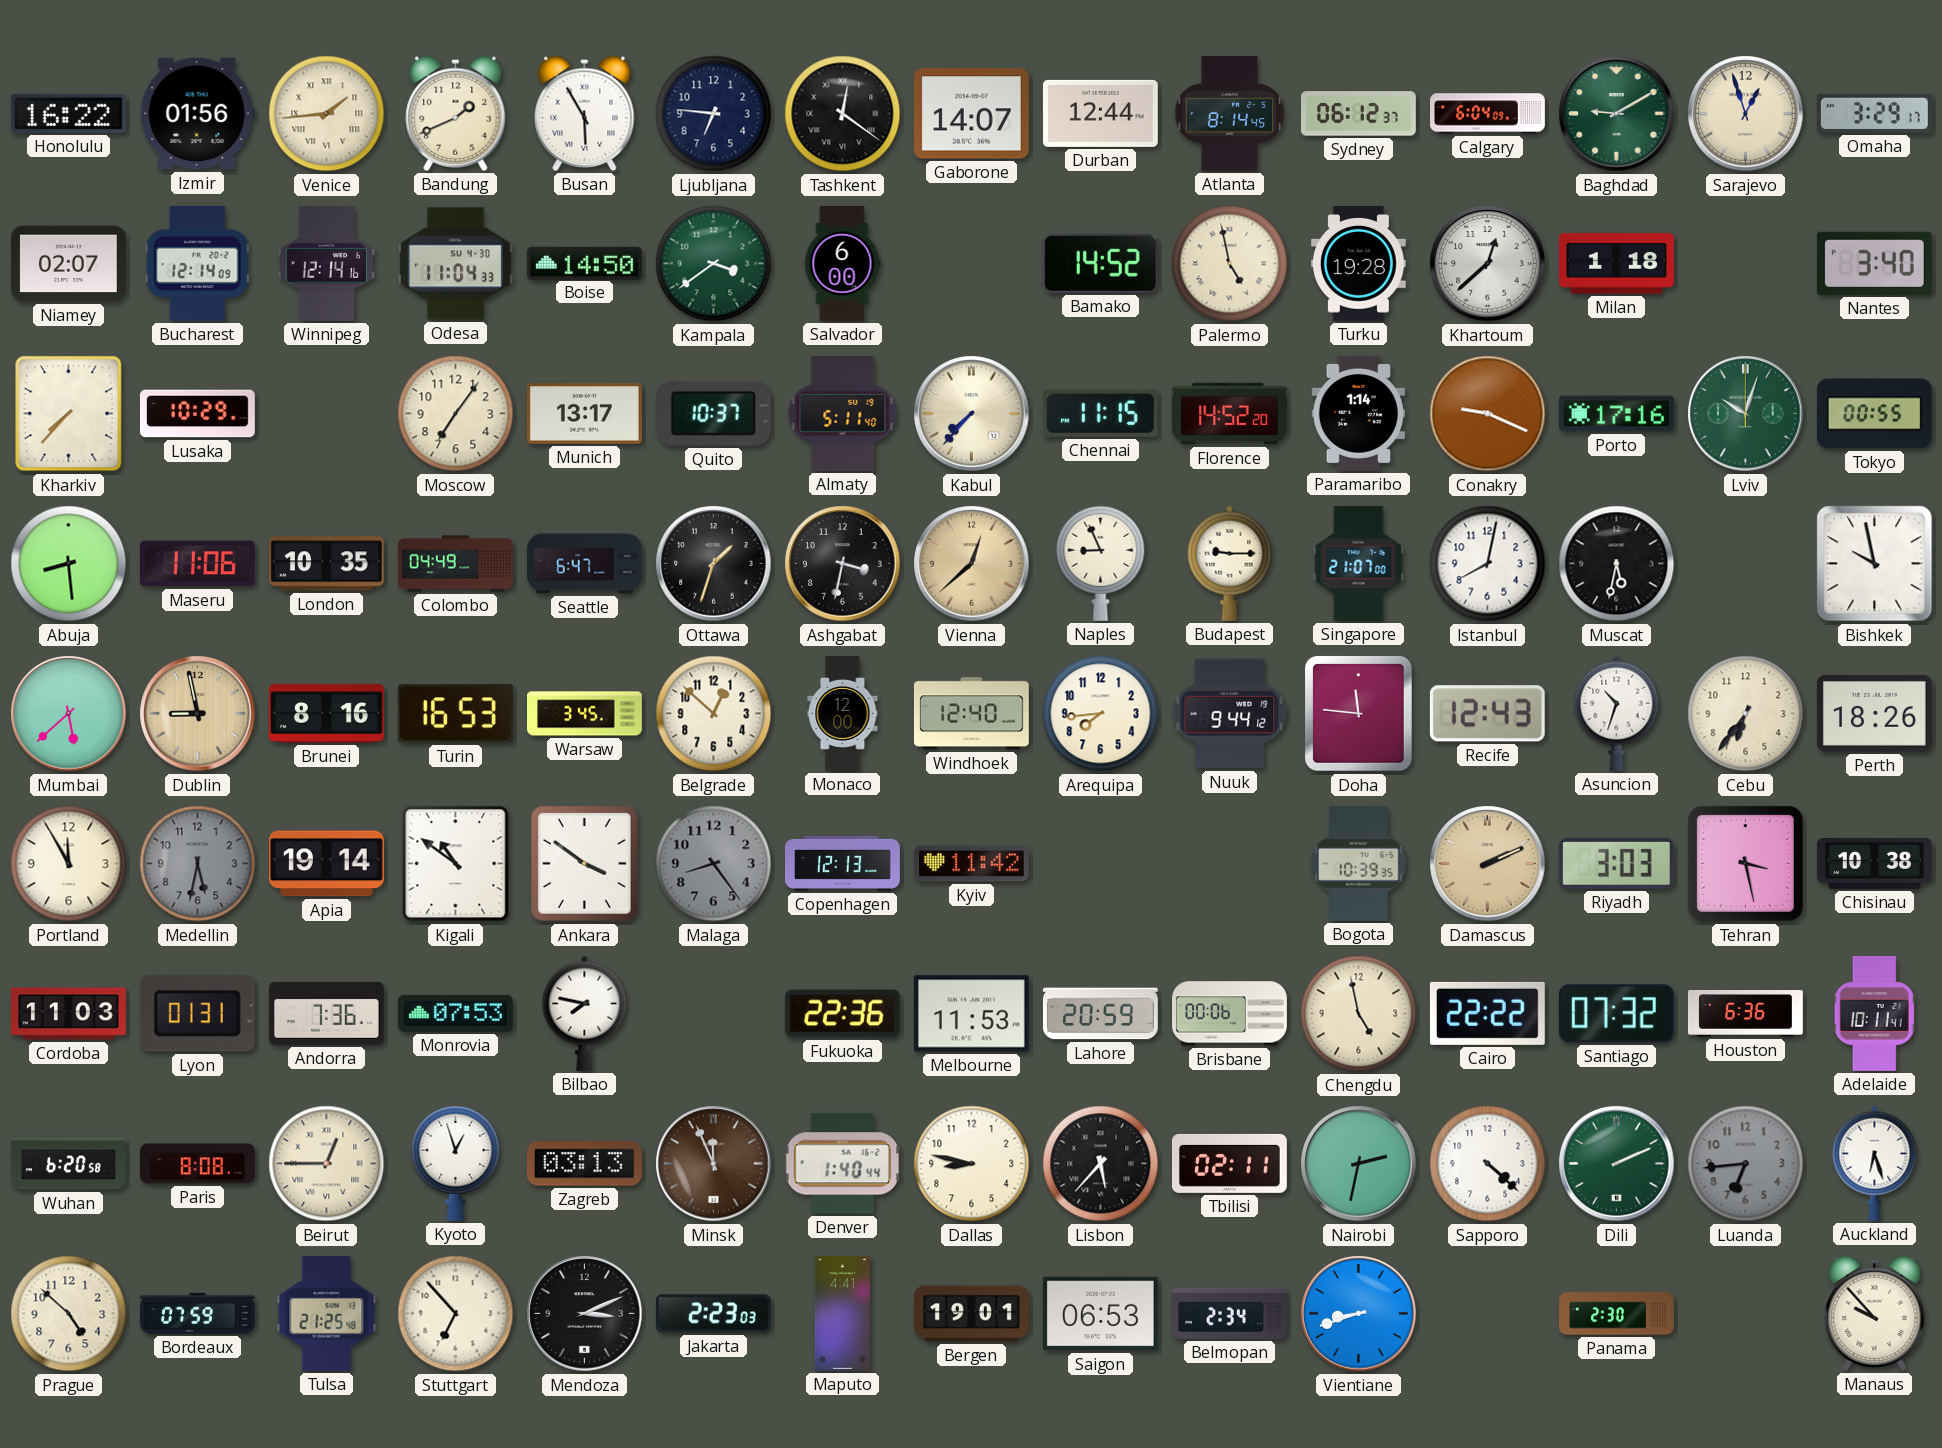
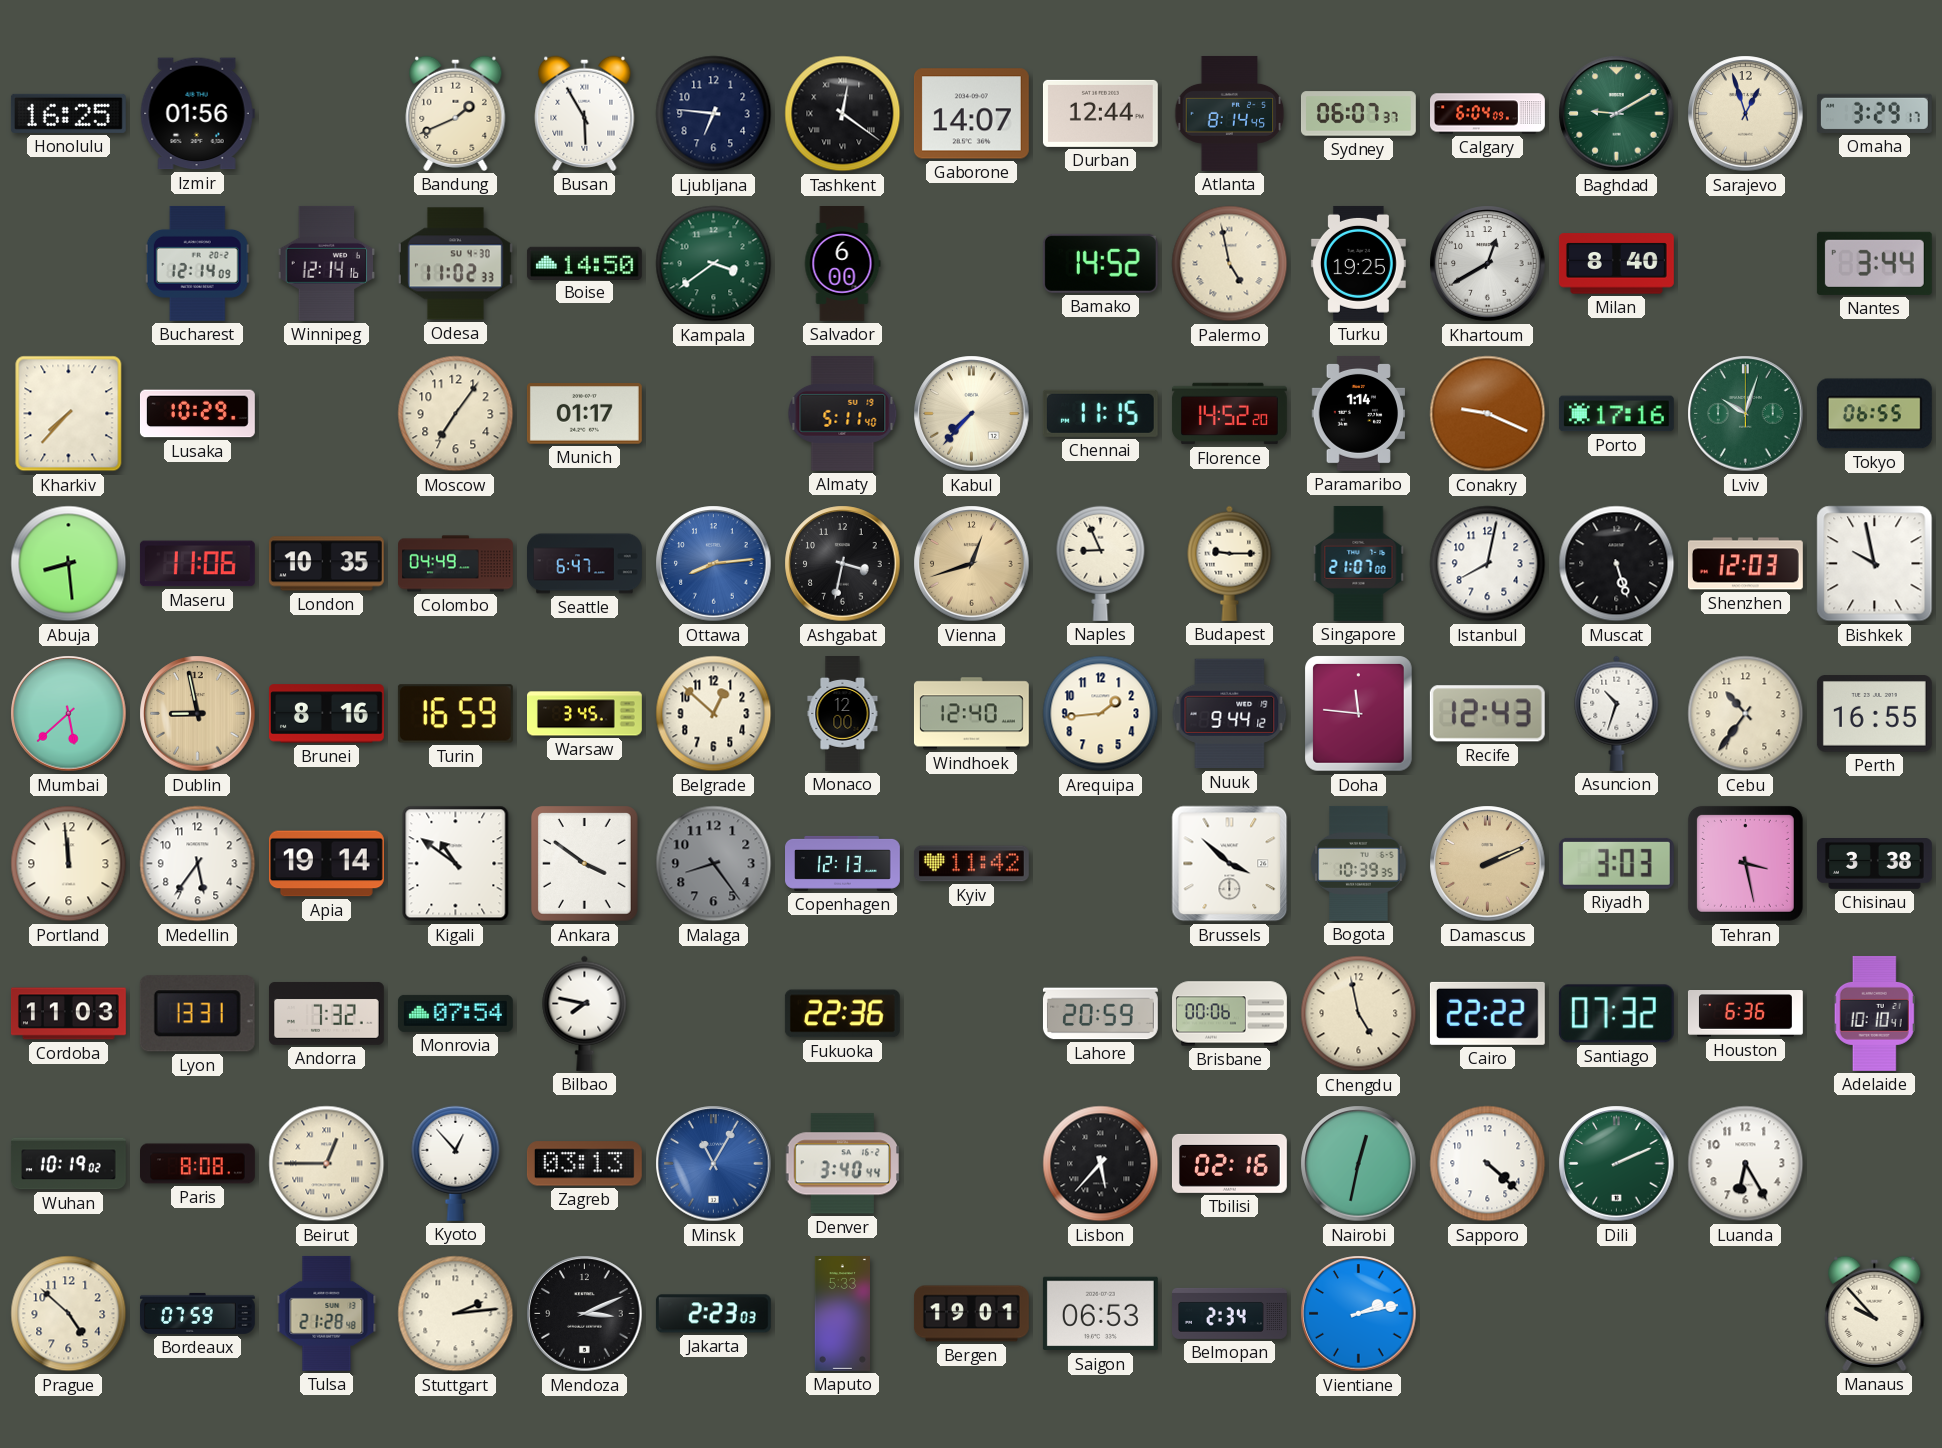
Honolulu: 16:22 -> 16:25 (68, 113)
Venice: 1:44 -> none (327, 114)
Sydney: 06:12 -> 06:07 (1358, 114)
Niamey: 02:07 -> none (68, 264)
Odesa: 11:04 -> 11:02 (455, 264)
Turku: 19:28 -> 19:25 (1358, 263)
Khartoum: 12:38 -> 12:40 (1488, 264)
Milan: 1:18 -> 8:40 (1616, 264)
Nantes: 3:40 -> 3:44 (1874, 263)
Munich: 13:17 -> 01:17 (584, 414)
Quito: 10:37 -> none (713, 413)
Tokyo: 00:55 -> 06:55 (1874, 414)
Ottawa: 1:33 -> 8:14 (714, 564)
Ottawa dial: black -> blue (714, 564)
Vienna: 12:38 -> 12:42 (972, 564)
Muscat: 5:32 -> 5:27 (1617, 564)
Shenzhen: none -> 12:03 (1745, 564)
Turin: 16:53 -> 16:59 (455, 714)
Arequipa: 7:44 -> 1:44 (1101, 714)
Cebu: 6:36 -> 10:36 (1746, 714)
Perth: 18:26 -> 16:55 (1874, 714)
Portland: 11:55 -> 11:59 (69, 864)
Medellin: 5:32 -> 5:36 (198, 864)
Medellin dial: grey -> white (198, 864)
Brussels: none -> 3:52 (1230, 864)
Chisinau: 10:38 -> 3:38 (1875, 864)
Lyon: 01:31 -> 13:31 (197, 1014)
Andorra: 7:36 -> 7:32 (326, 1013)
Monrovia: 07:53 -> 07:54 (455, 1013)
Melbourne: 11:53 -> none (971, 1014)
Adelaide: 10:11 -> 10:10 (1874, 1013)
Wuhan: 6:20 -> 10:19 (68, 1164)
Kyoto: 12:57 -> 12:53 (456, 1163)
Minsk: 11:56 -> 11:05 (714, 1164)
Minsk dial: brown -> blue (714, 1164)
Denver: 1:40 -> 3:40 (843, 1164)
Dallas: 8:47 -> none (972, 1164)
Tbilisi: 02:11 -> 02:16 (1229, 1163)
Nairobi: 2:32 -> 12:32 (1359, 1164)
Luanda: 6:44 -> 6:25 (1746, 1164)
Luanda dial: grey -> white (1746, 1164)
Auckland: 6:27 -> none (1875, 1163)
Tulsa: 21:25 -> 21:28 (327, 1313)
Stuttgart: 6:53 -> 2:14 (456, 1314)
Maputo: 4:41 -> 5:33 (843, 1314)
Vientiane: 8:42 -> 2:13 (1359, 1314)
Panama: 2:30 -> none (1617, 1314)
